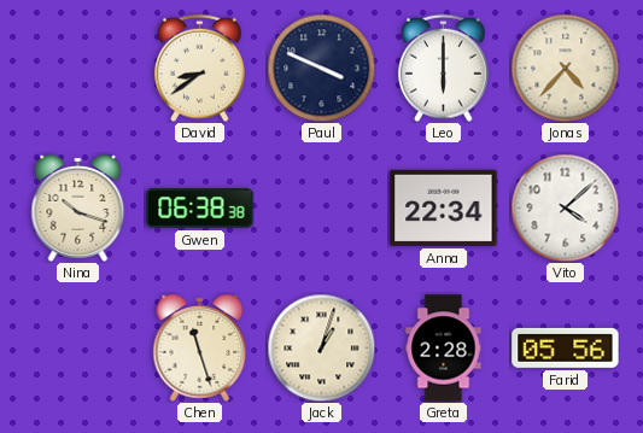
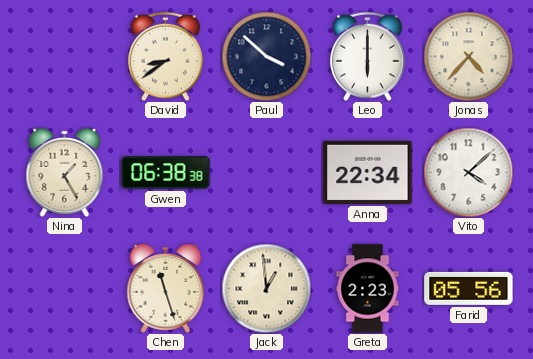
Paul: 3:49 -> 3:52 (266, 56)
Nina: 10:18 -> 1:25 (65, 172)
Jack: 1:03 -> 12:59 (266, 288)
Greta: 2:28 -> 2:23 (368, 289)
